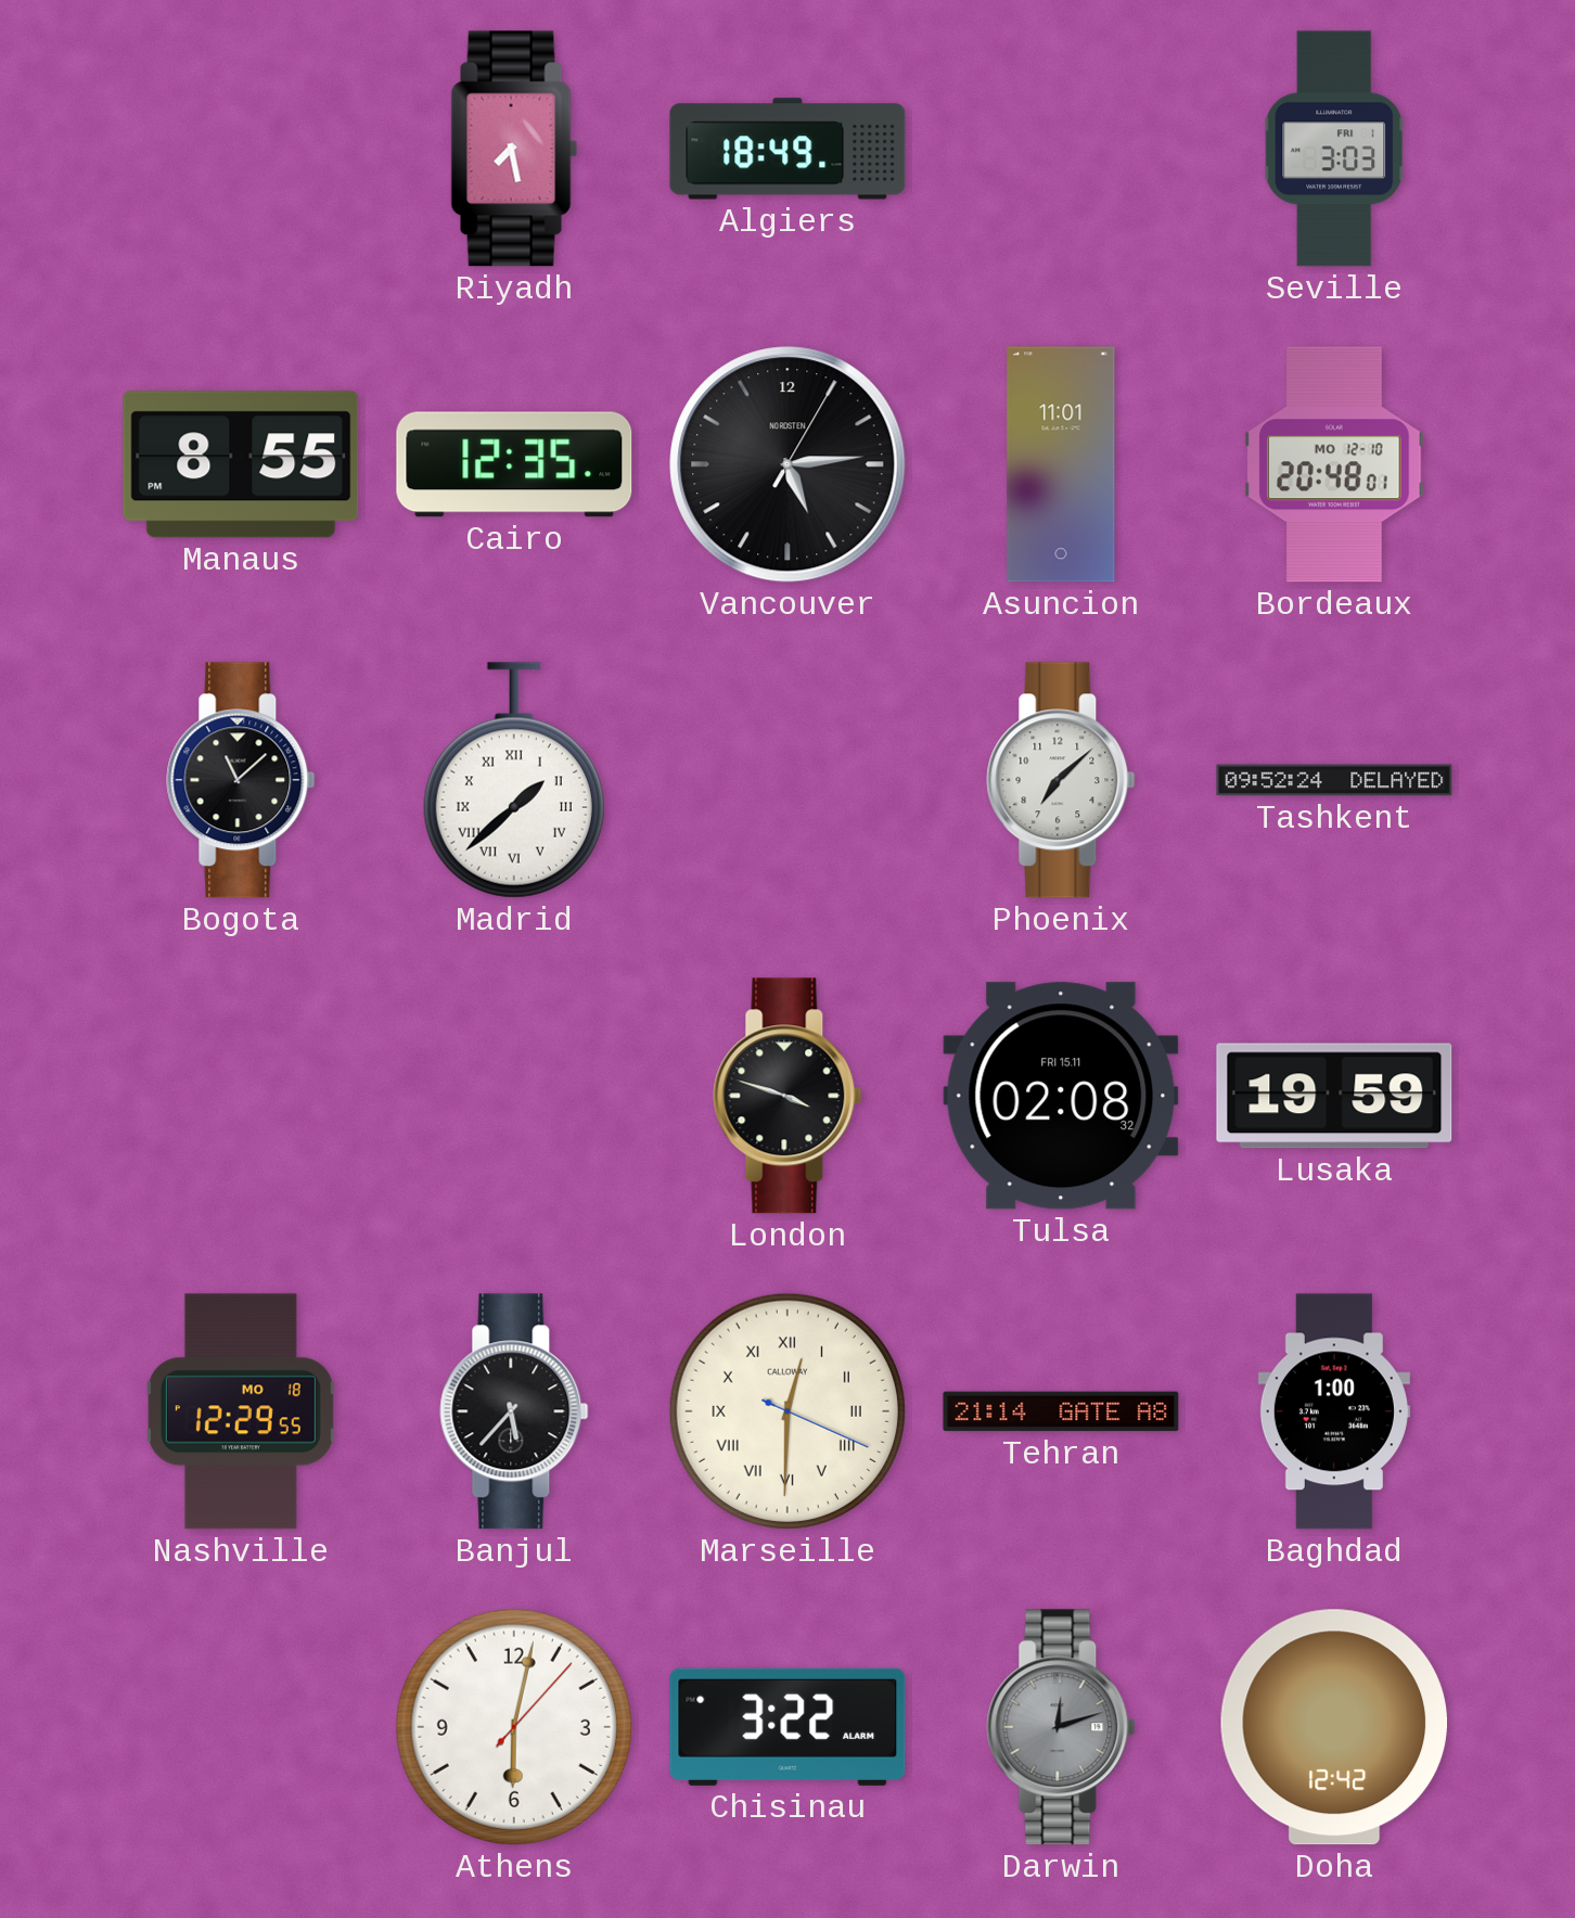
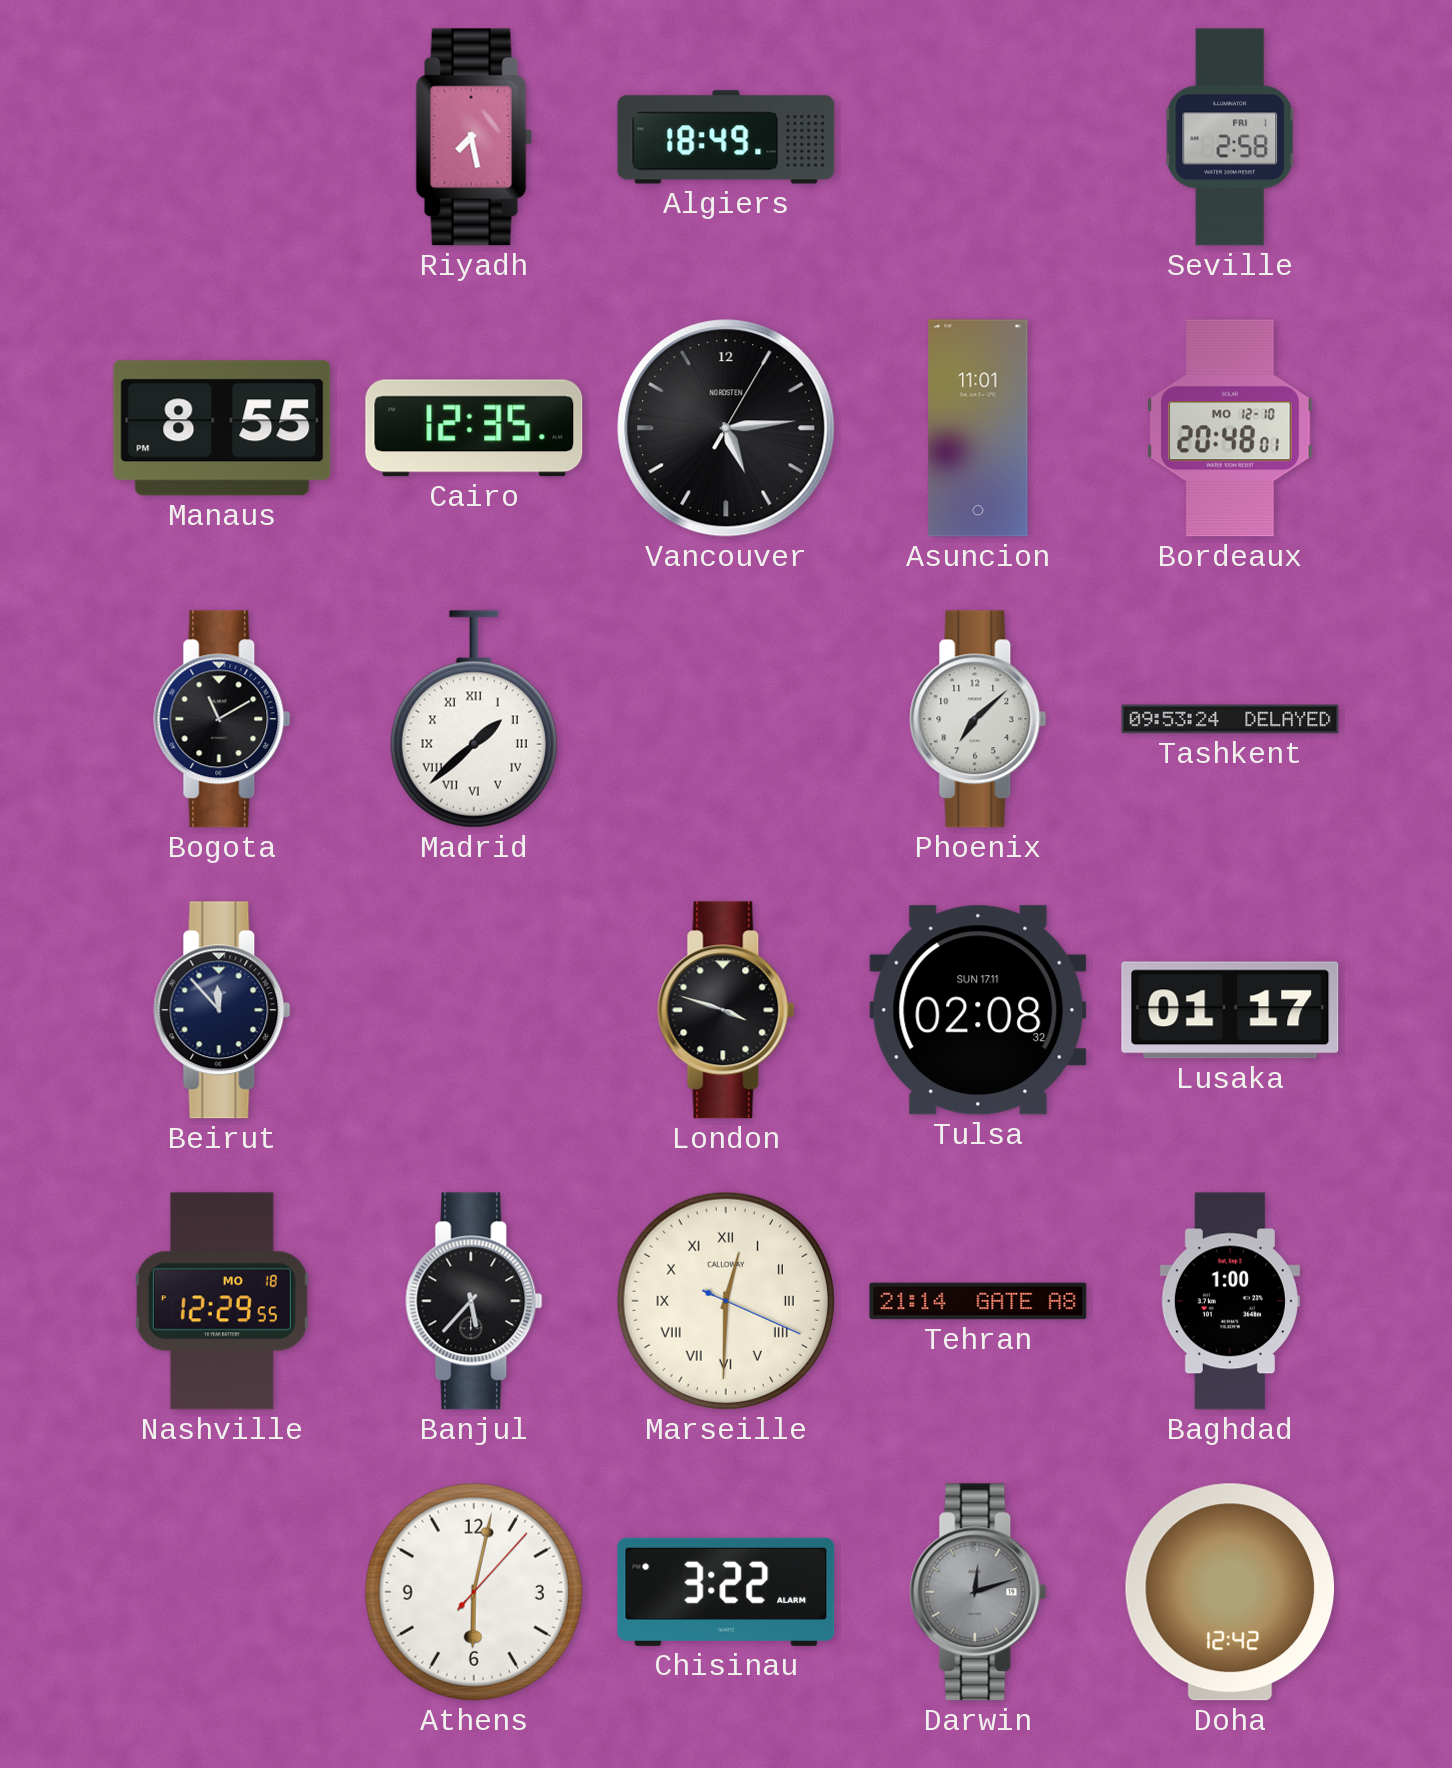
Seville: 3:03 -> 2:58 (1231, 137)
Bogota: 11:08 -> 11:10 (222, 719)
Tashkent: 09:52 -> 09:53 (1230, 719)
Beirut: none -> 11:53 (222, 1010)
Tulsa date: FRI 15.11 -> SUN 17.11 (978, 1010)
Lusaka: 19:59 -> 01:17 (1230, 1010)
